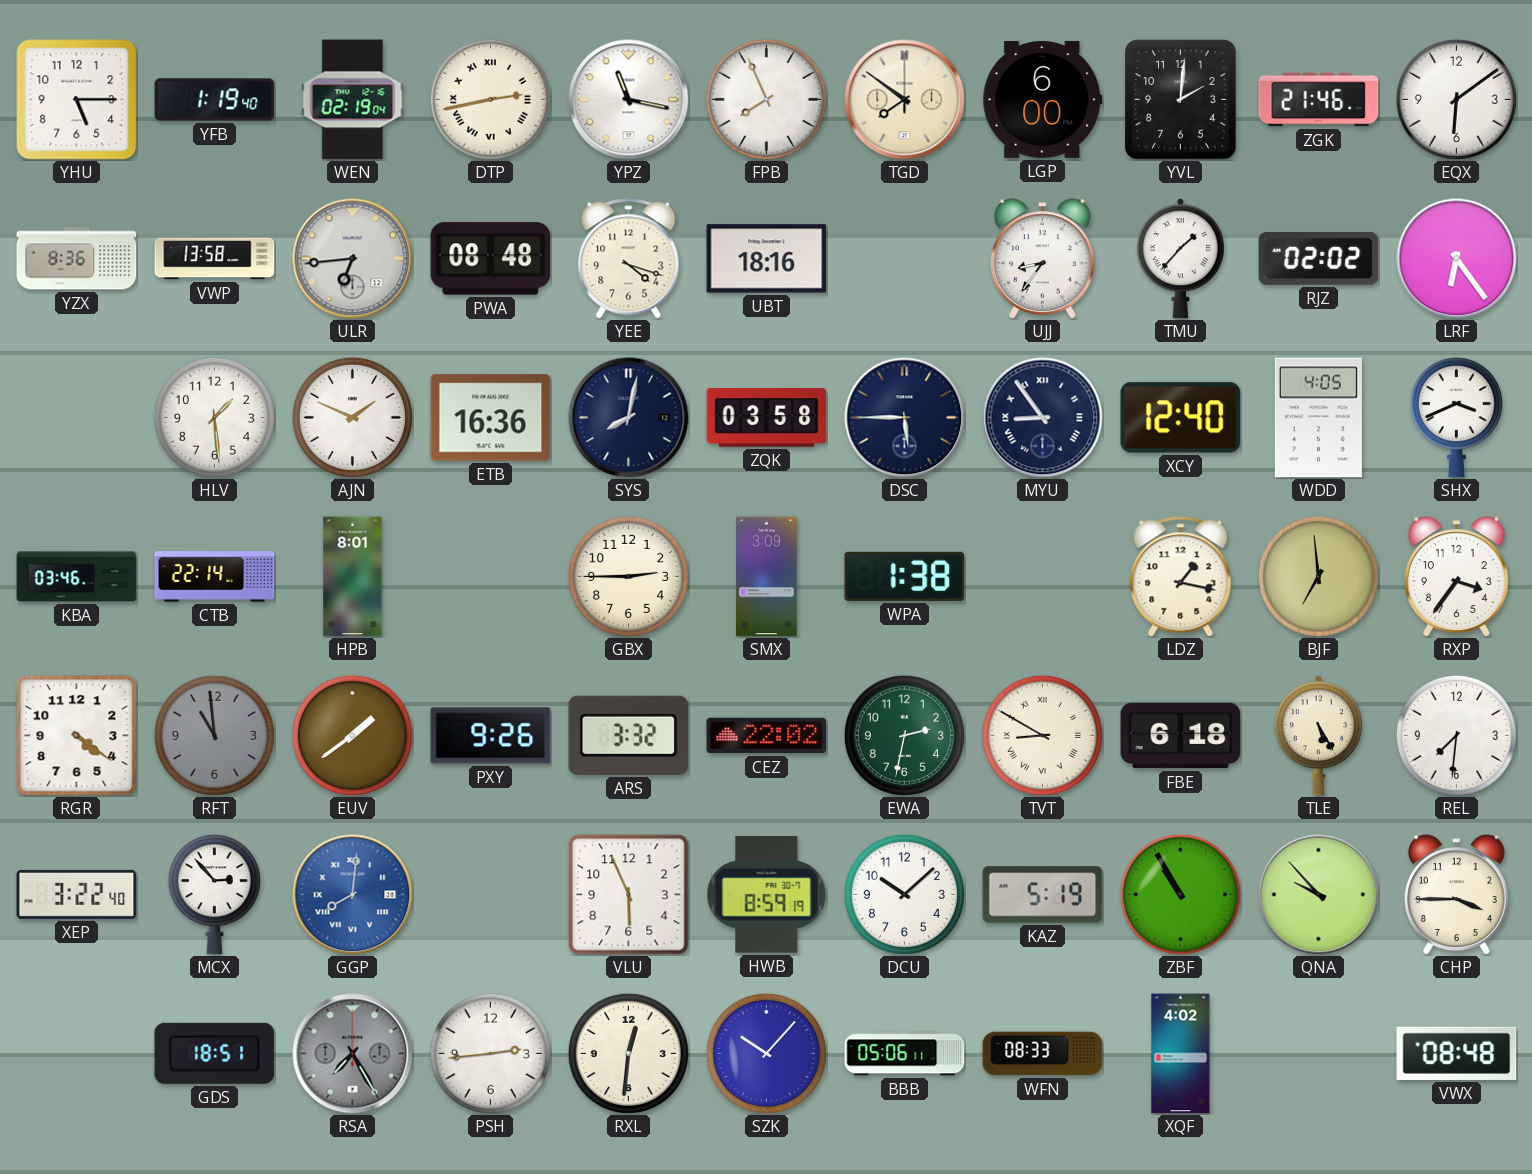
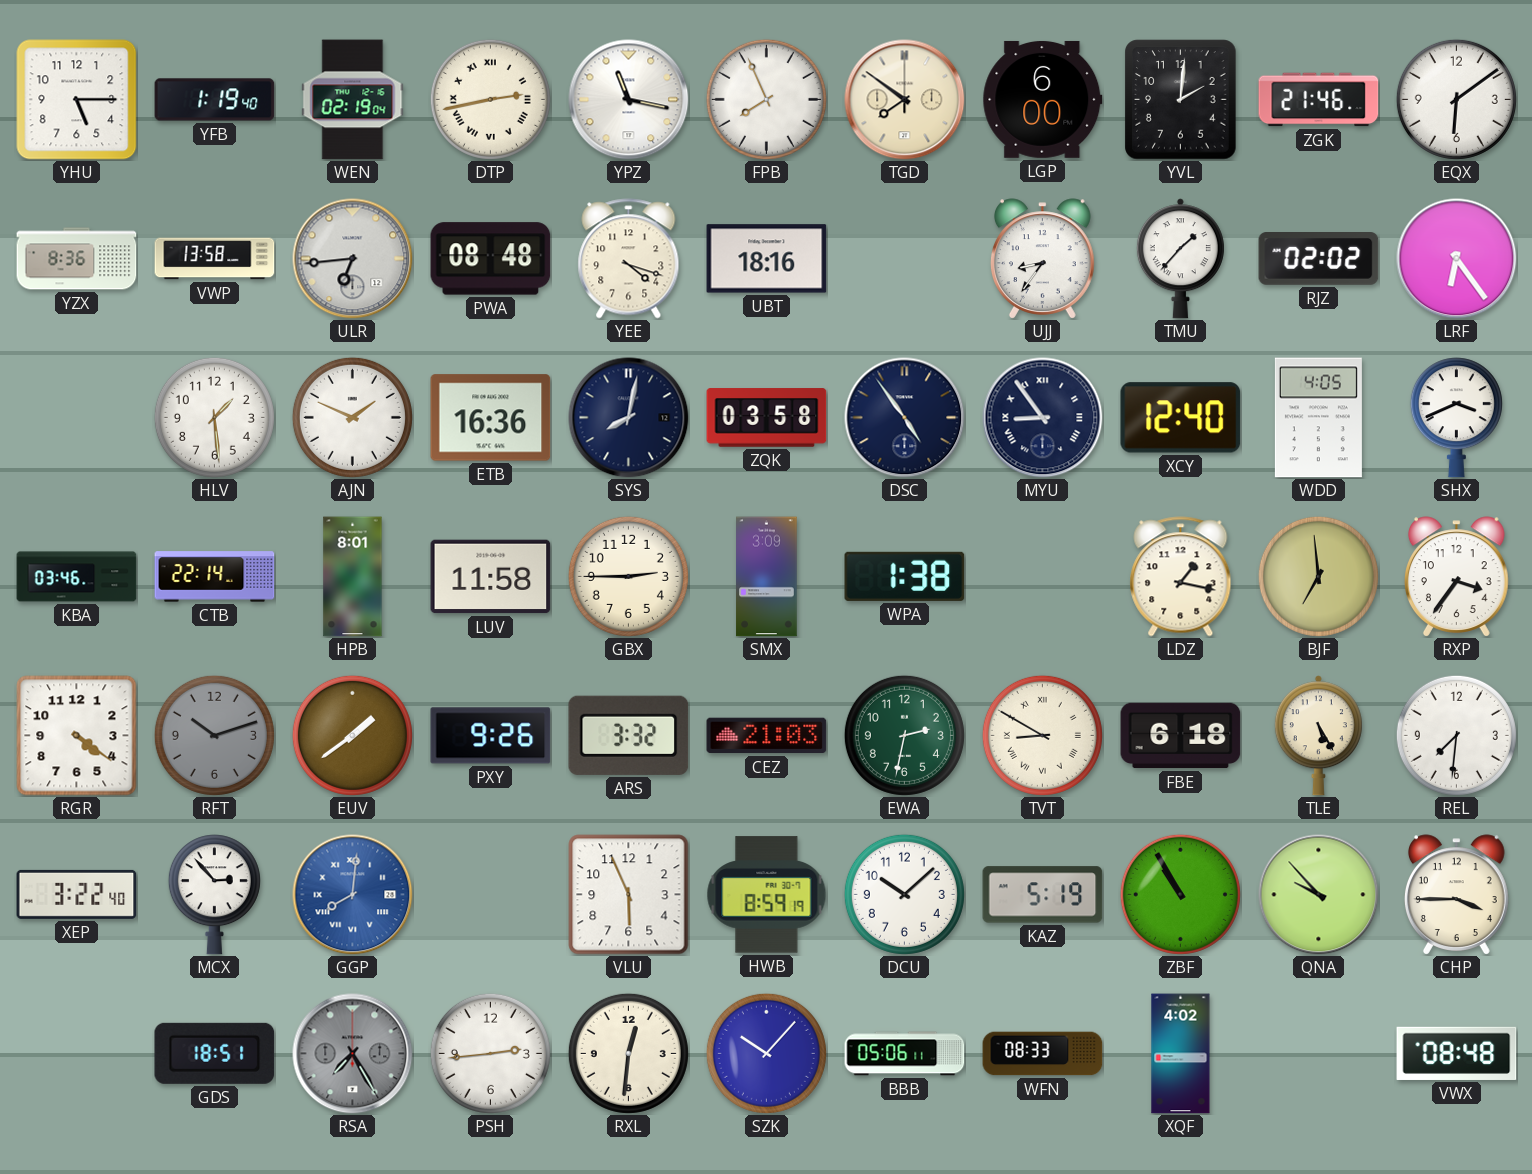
DSC: 5:45 -> 4:54 (905, 418)
LUV: none -> 11:58 (491, 577)
RFT: 10:59 -> 10:12 (214, 735)
CEZ: 22:02 -> 21:03 (767, 736)
